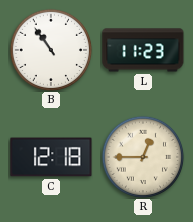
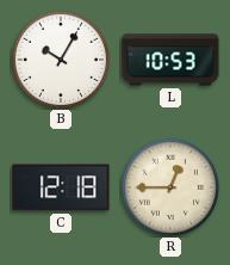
B: 10:54 -> 10:05 (61, 60)
L: 11:23 -> 10:53 (170, 60)
